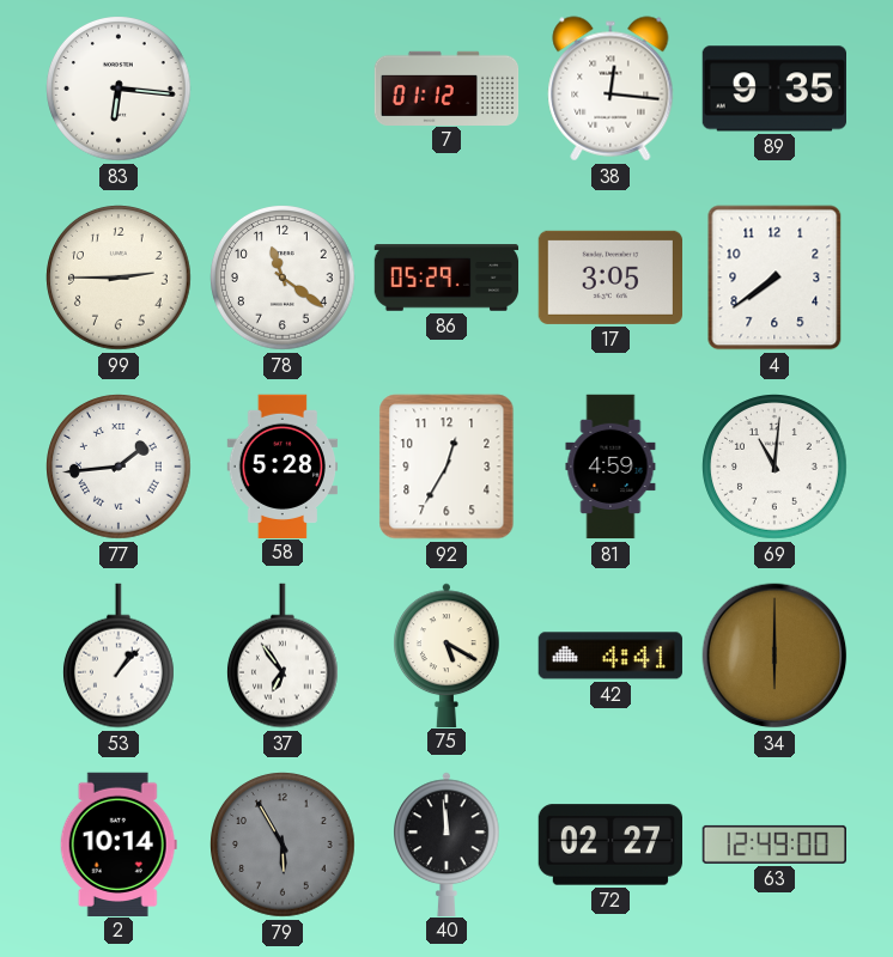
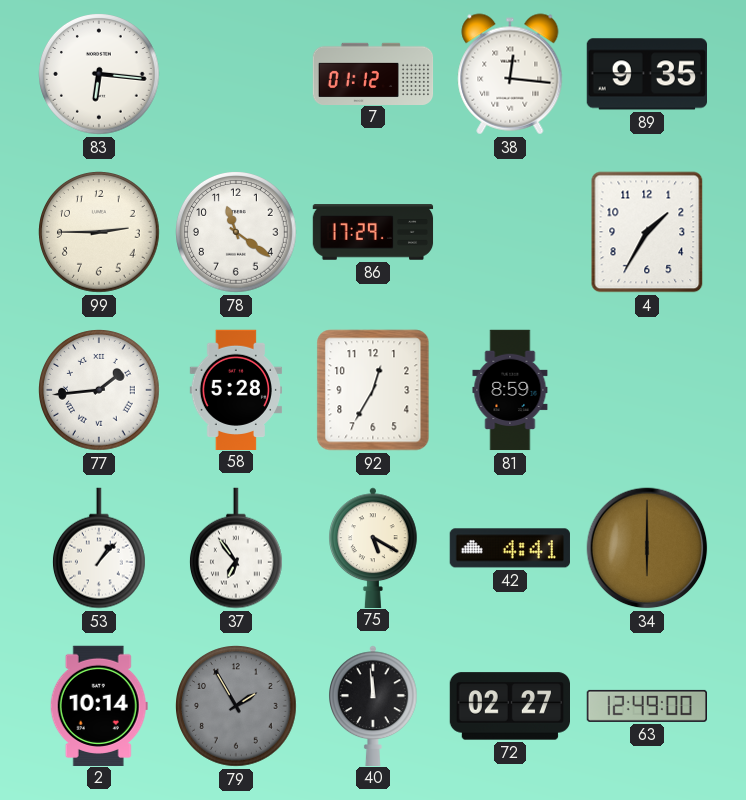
86: 05:29 -> 17:29 (373, 232)
17: 3:05 -> none (609, 278)
4: 7:39 -> 1:35 (647, 232)
81: 4:59 -> 8:59 (510, 390)
69: 11:01 -> none (776, 468)
79: 5:55 -> 1:55 (237, 707)
